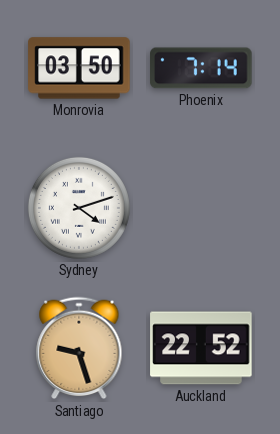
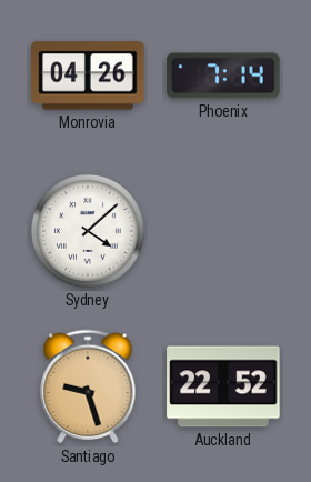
Monrovia: 03:50 -> 04:26 (88, 76)
Sydney: 4:12 -> 4:08 (88, 231)
